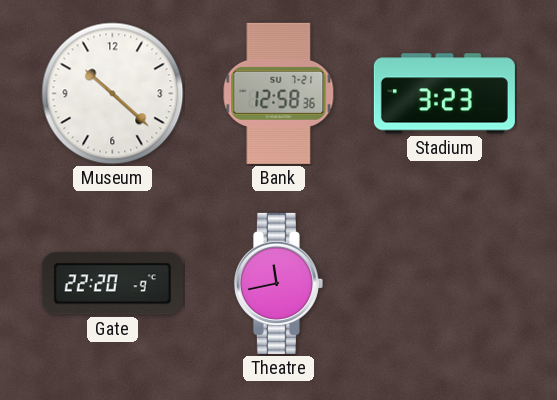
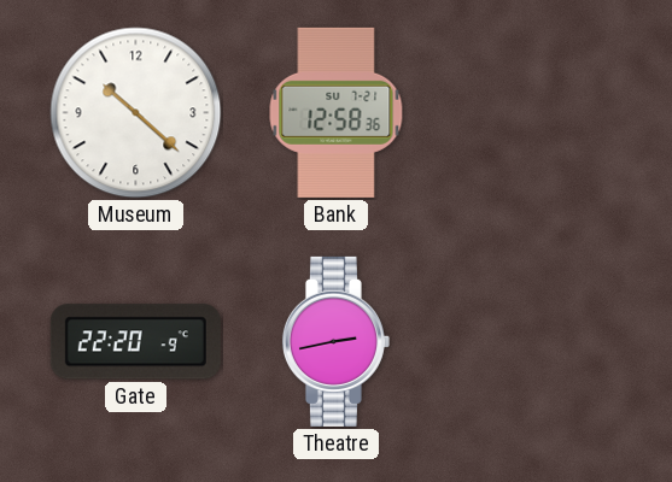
Stadium: 3:23 -> none (444, 94)
Theatre: 11:43 -> 2:43 (335, 341)
